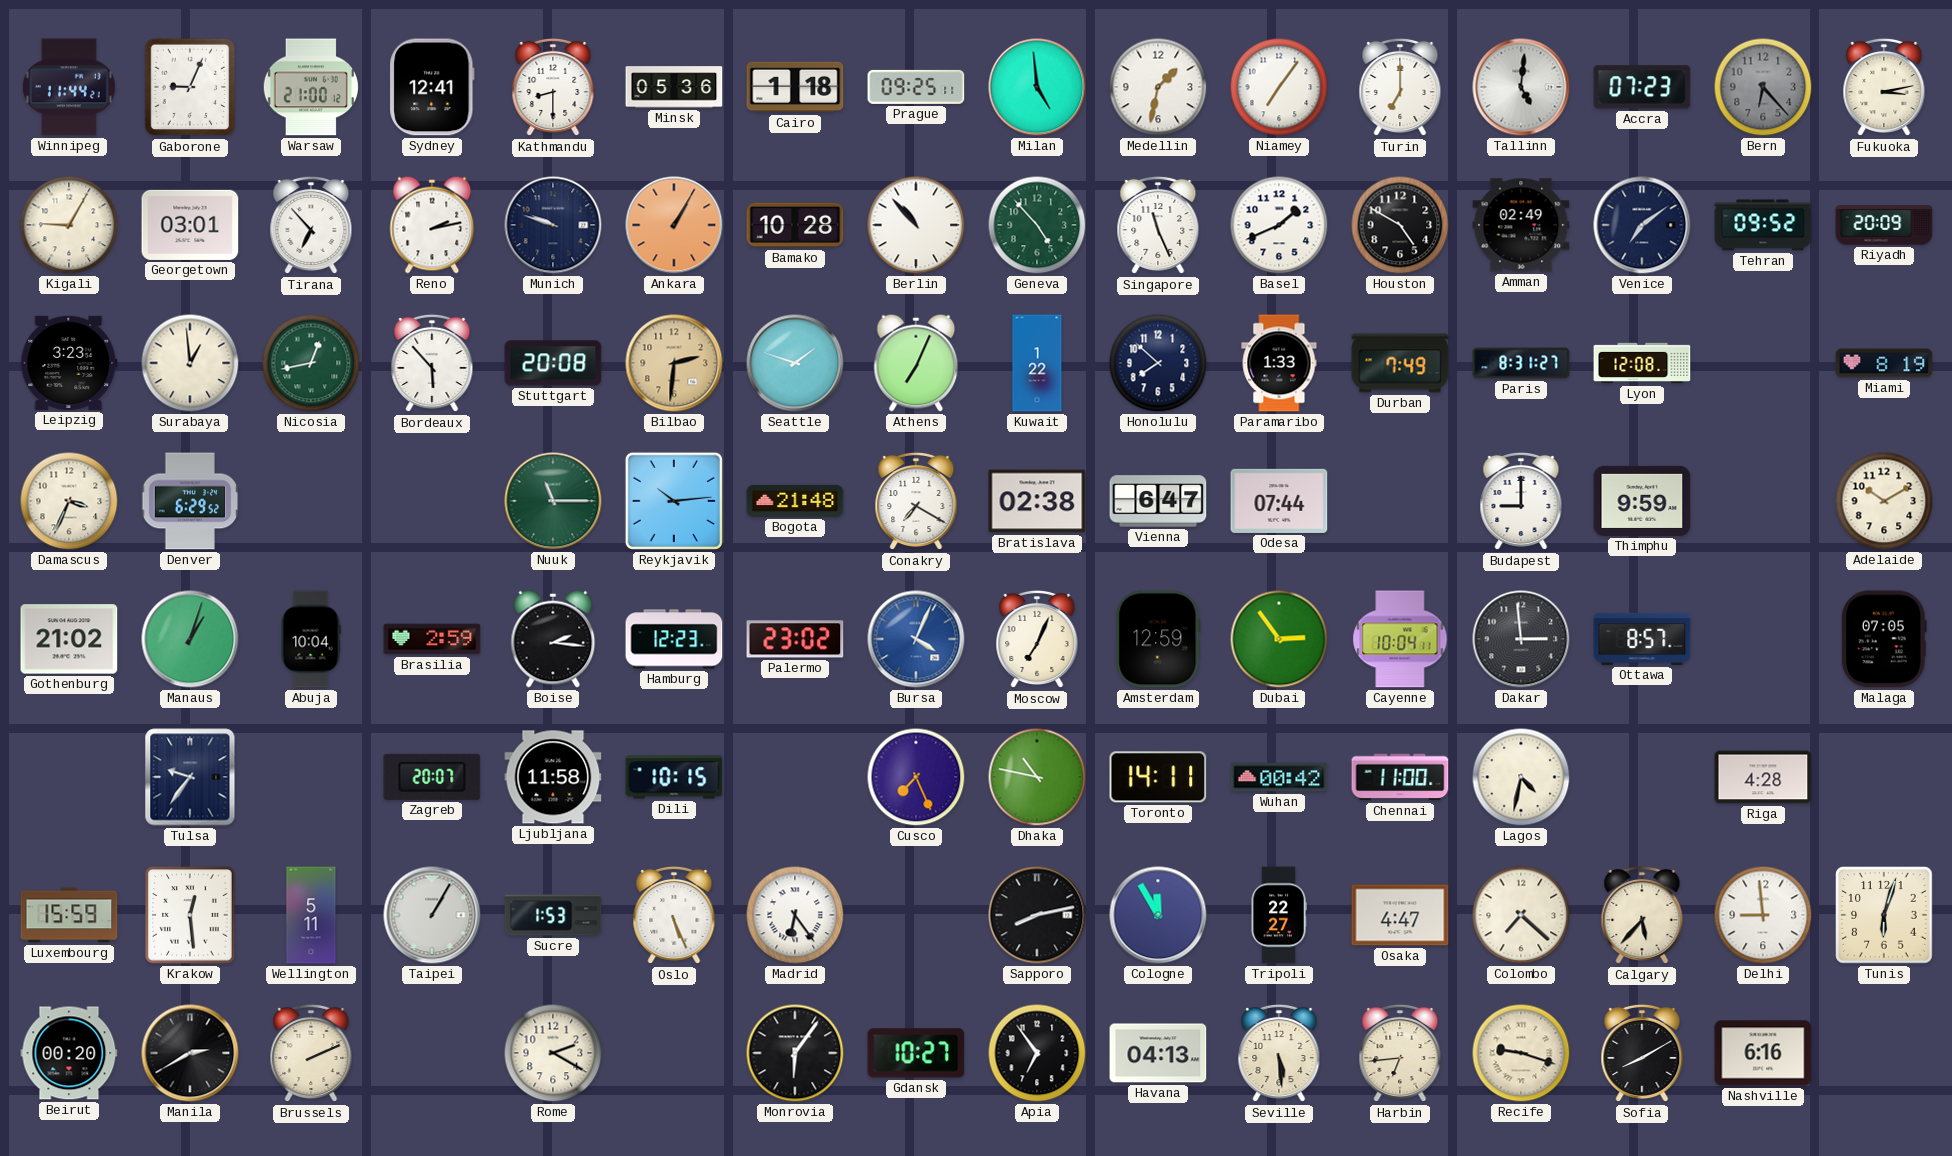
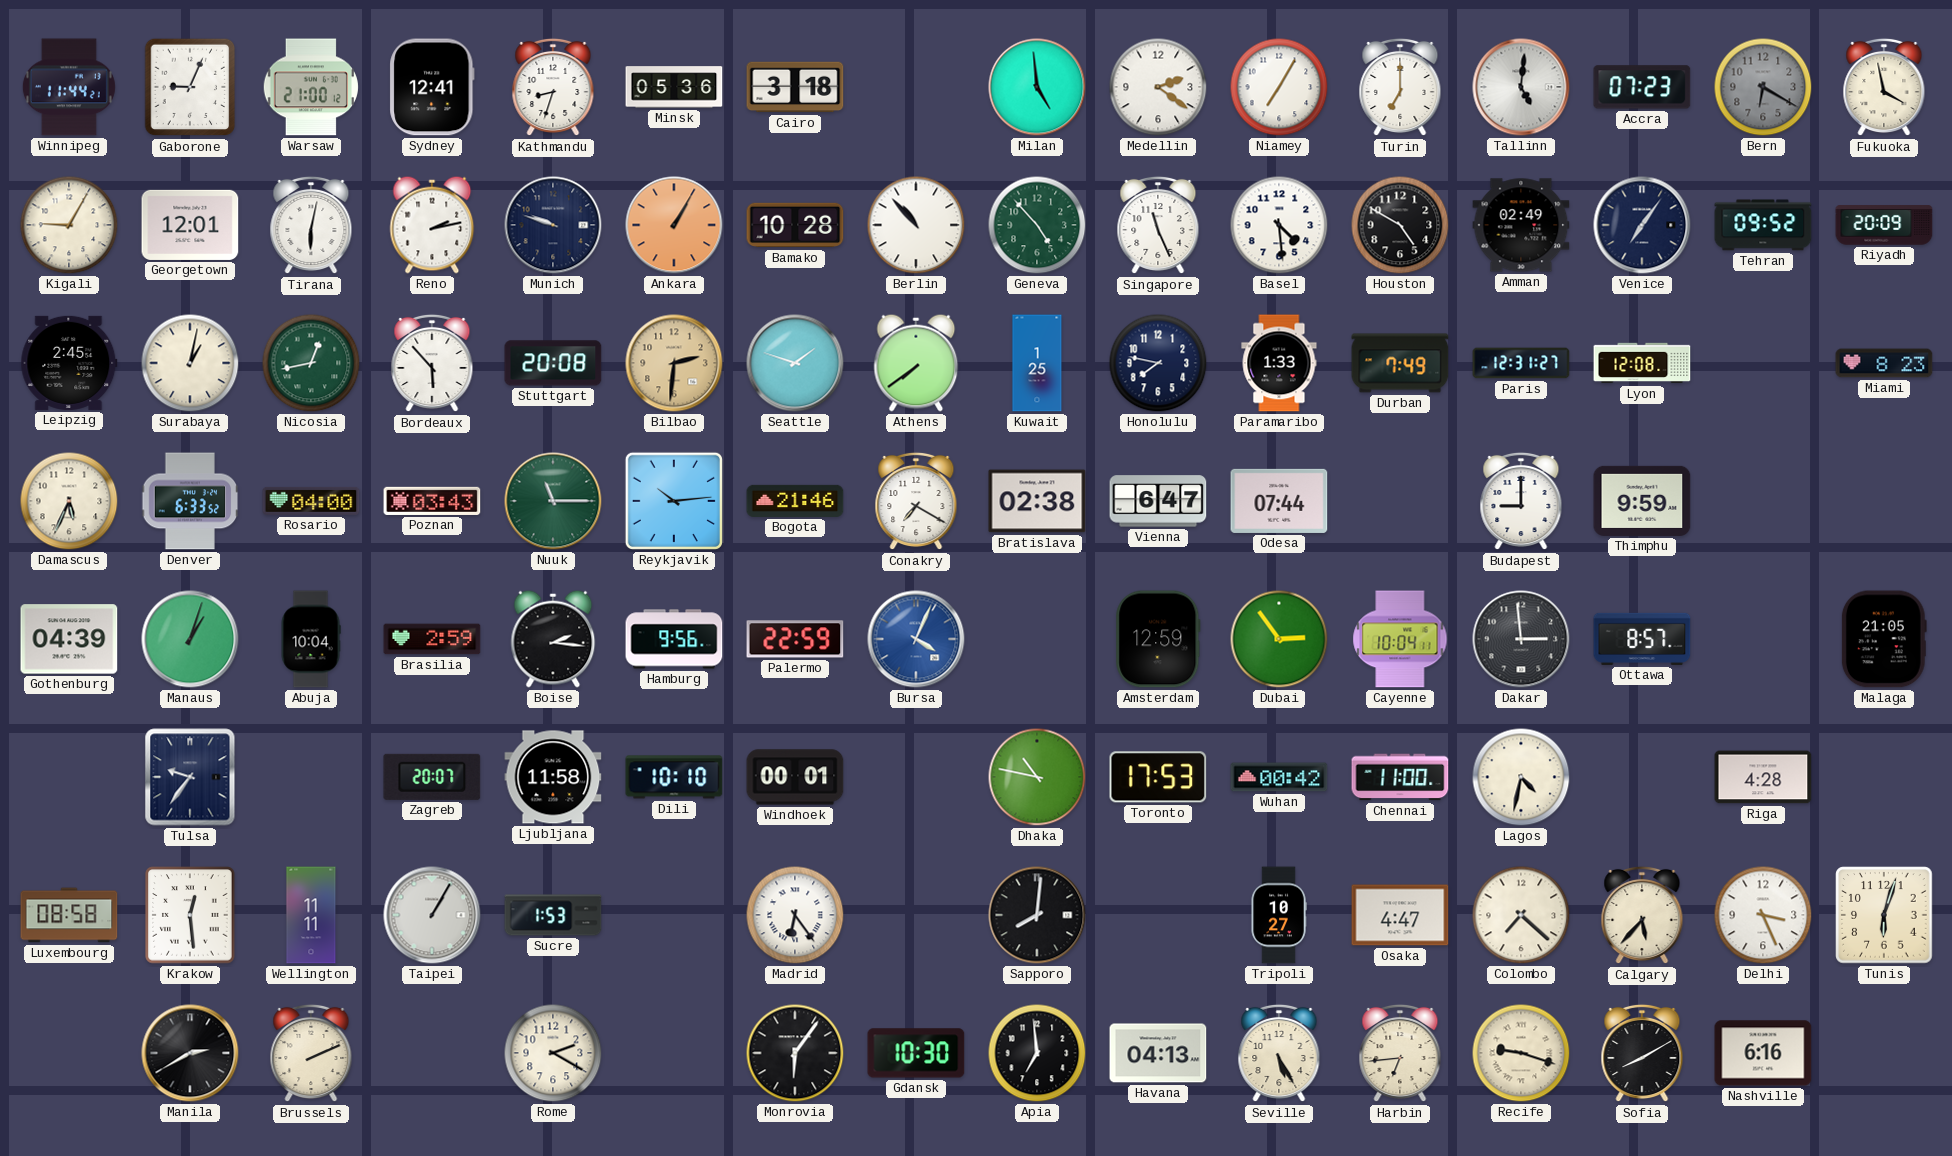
Kathmandu: 8:30 -> 8:33 (553, 87)
Cairo: 1:18 -> 3:18 (795, 87)
Prague: 09:25 -> none (916, 87)
Medellin: 1:32 -> 2:21 (1158, 87)
Niamey: 7:06 -> 7:05 (1279, 87)
Bern: 6:23 -> 6:20 (1763, 87)
Fukuoka: 3:13 -> 3:58 (1884, 87)
Georgetown: 03:01 -> 12:01 (190, 225)
Tirana: 6:53 -> 6:02 (311, 225)
Basel: 1:41 -> 4:29 (1279, 225)
Venice: 7:09 -> 7:06 (1642, 225)
Leipzig: 3:23 -> 2:45 (69, 363)
Surabaya: 12:59 -> 1:02 (190, 363)
Athens: 7:04 -> 7:39 (916, 363)
Kuwait: 1:22 -> 1:25 (1037, 363)
Honolulu: 7:52 -> 7:47 (1158, 363)
Paris: 8:31 -> 12:31 (1521, 363)
Miami: 8:19 -> 8:23 (1884, 363)
Damascus: 3:34 -> 5:34 (69, 501)
Denver: 6:29 -> 6:33 (190, 501)
Rosario: none -> 04:00 (311, 501)
Poznan: none -> 03:43 (432, 501)
Bogota: 21:48 -> 21:46 (795, 501)
Adelaide: 10:10 -> none (1884, 501)
Gothenburg: 21:02 -> 04:39 (69, 639)
Hamburg: 12:23 -> 9:56 (674, 639)
Palermo: 23:02 -> 22:59 (795, 639)
Moscow: 7:04 -> none (1037, 639)
Malaga: 07:05 -> 21:05 (1884, 639)
Dili: 10:15 -> 10:10 (674, 777)
Windhoek: none -> 00:01 (795, 777)
Cusco: 7:26 -> none (916, 777)
Toronto: 14:11 -> 17:53 (1158, 777)
Luxembourg: 15:59 -> 08:58 (69, 915)
Wellington: 5:11 -> 11:11 (311, 915)
Oslo: 5:26 -> none (674, 915)
Sapporo: 8:13 -> 8:01 (1037, 915)
Cologne: 11:55 -> none (1158, 915)
Tripoli: 22:27 -> 10:27 (1279, 915)
Delhi: 8:59 -> 3:26 (1763, 915)
Beirut: 00:20 -> none (69, 1053)
Gdansk: 10:27 -> 10:30 (916, 1053)
Apia: 6:54 -> 6:59 (1037, 1053)
Seville: 5:29 -> 5:25 (1279, 1053)
